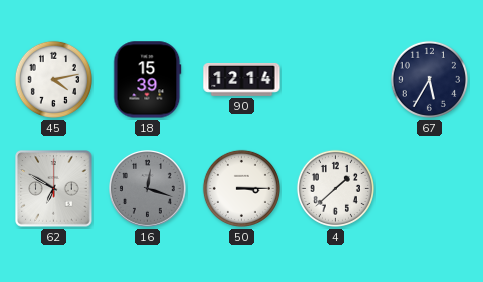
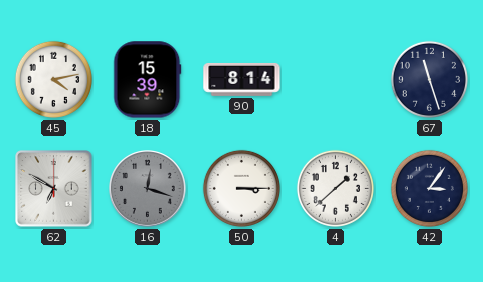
90: 12:14 -> 8:14 (242, 79)
67: 5:35 -> 11:27 (429, 79)
42: none -> 3:06 (429, 188)
